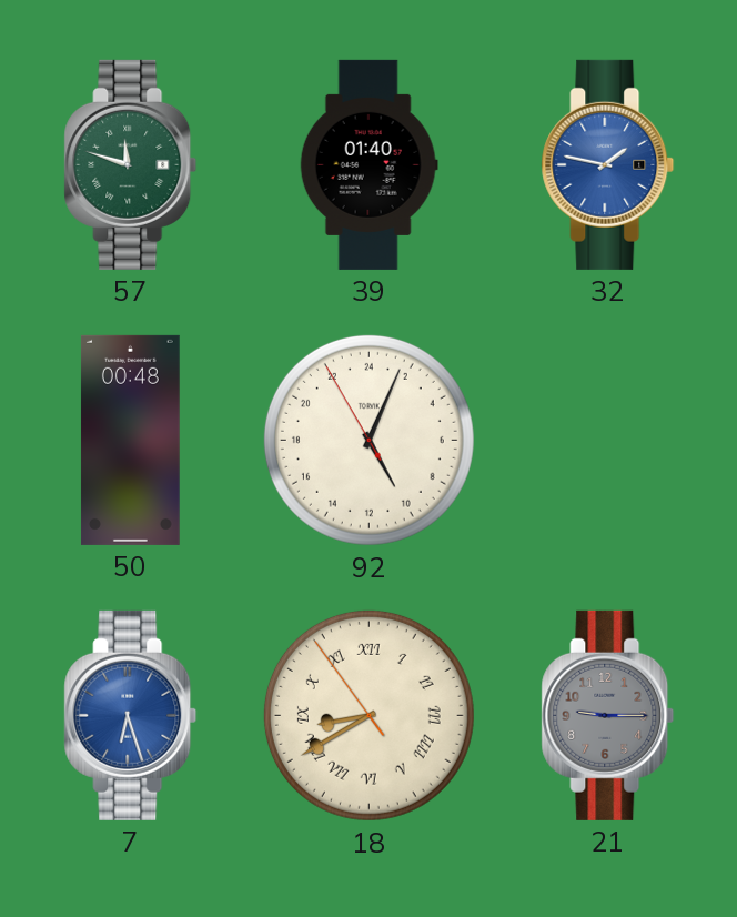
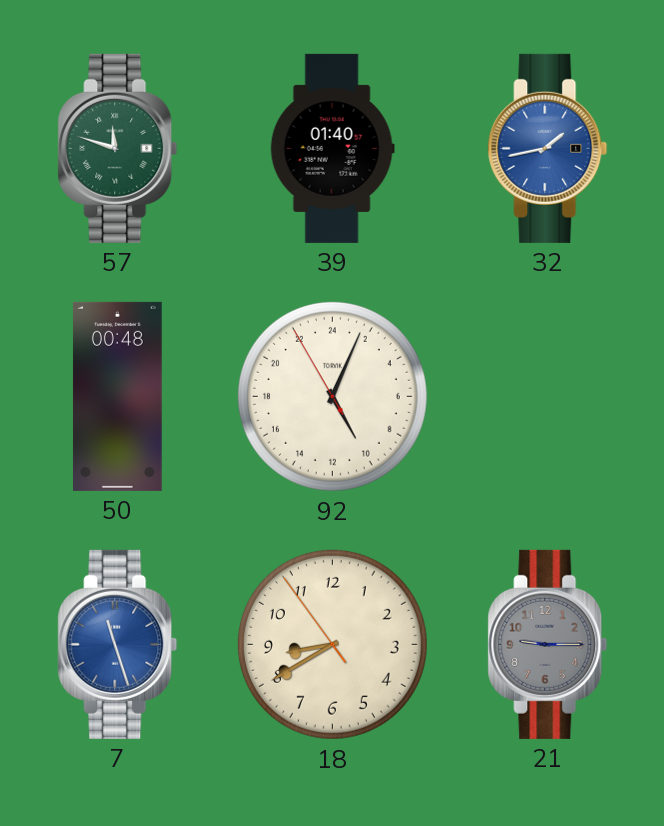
32: 1:47 -> 1:43 (548, 148)
7: 6:27 -> 11:27 (118, 644)
18 numerals: Roman -> Arabic (332, 644)
